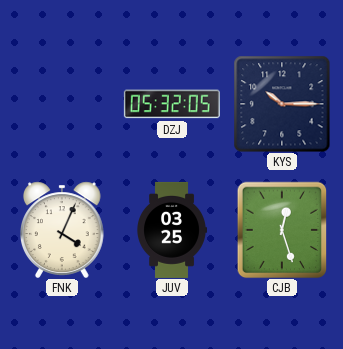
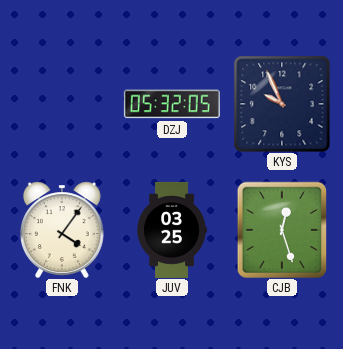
KYS: 10:15 -> 9:56 (282, 104)
FNK: 4:04 -> 4:06 (63, 230)
